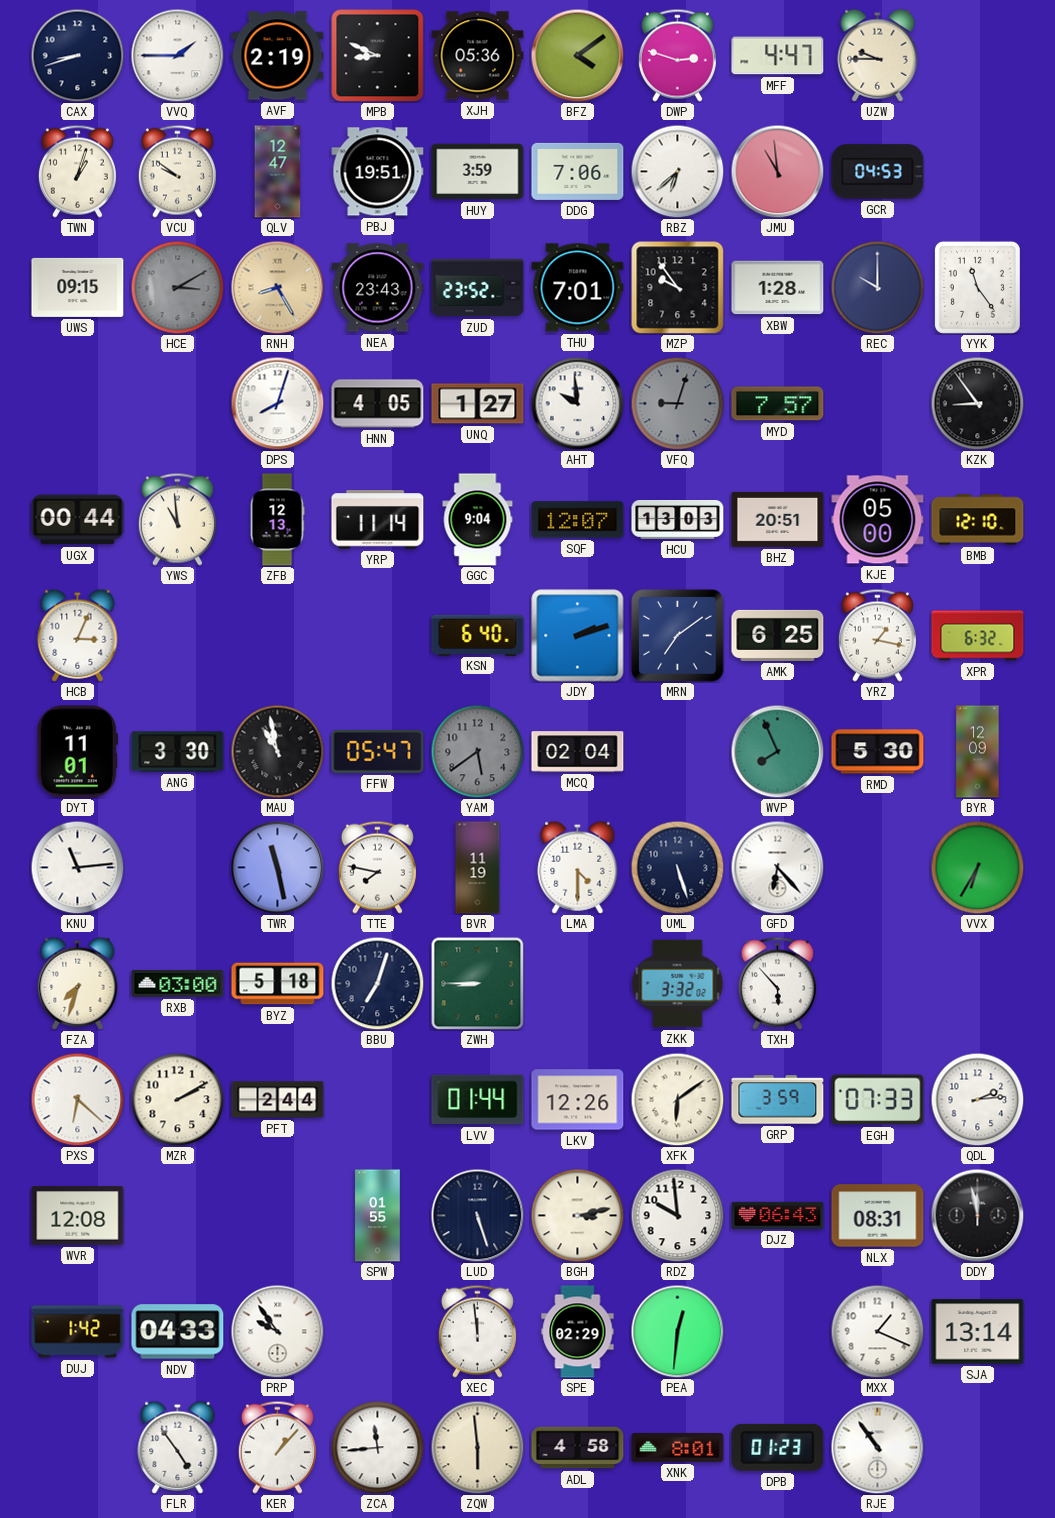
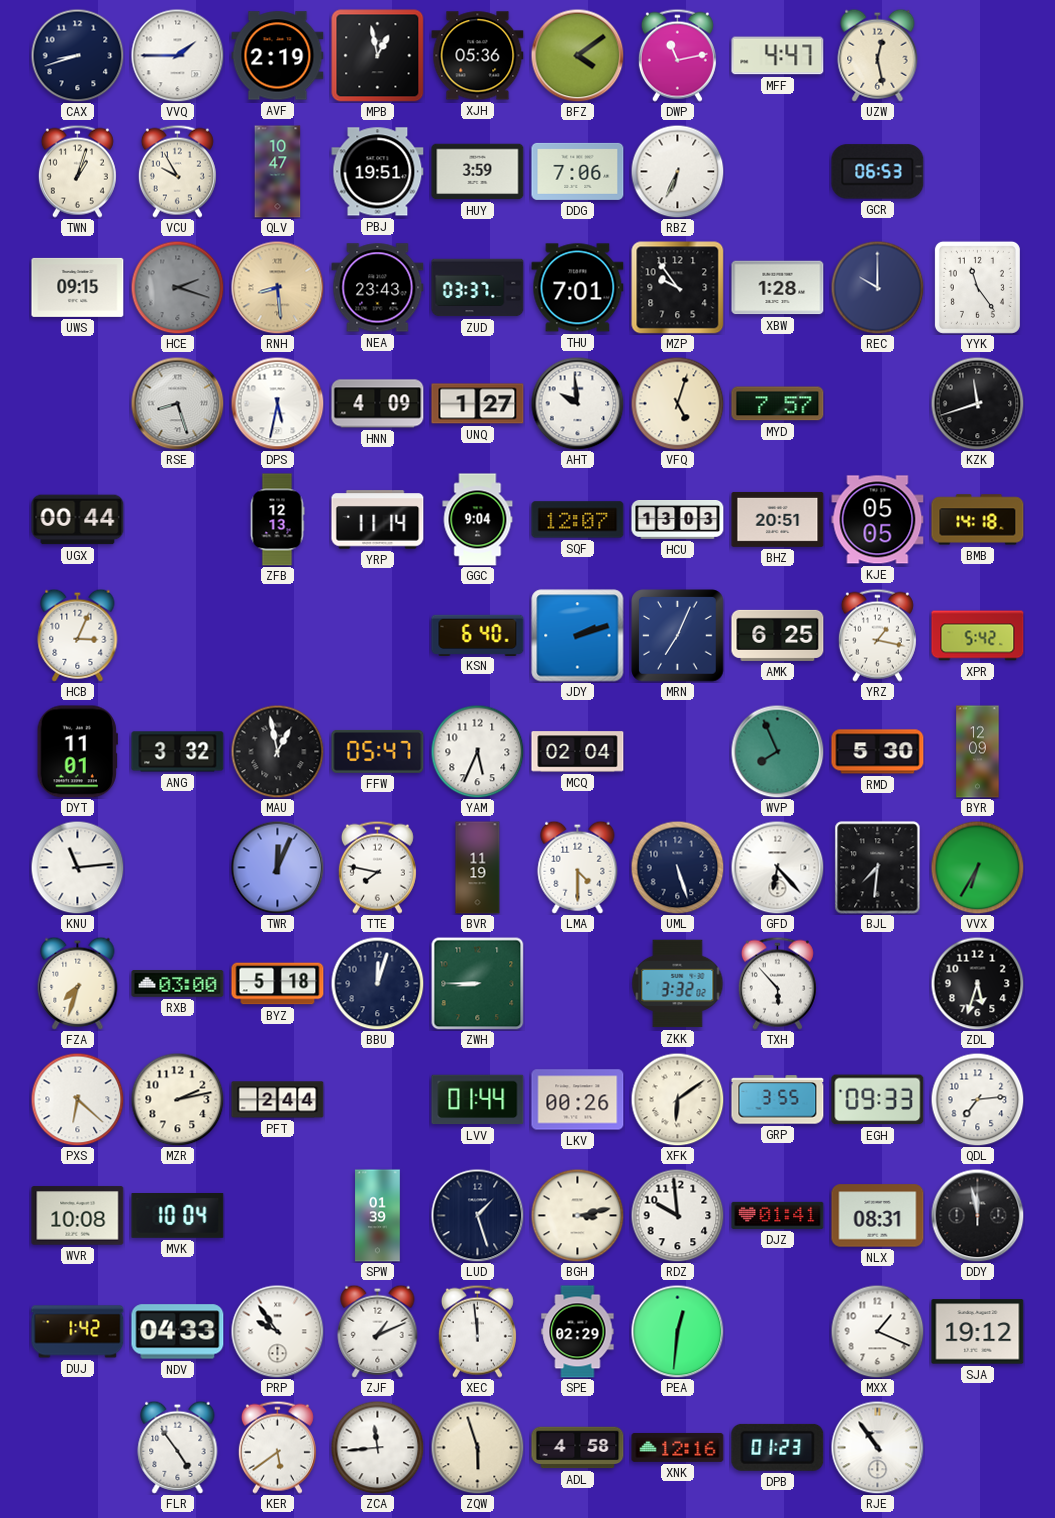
MPB: 8:49 -> 12:58 (378, 56)
DWP: 2:48 -> 11:13 (677, 55)
UZW: 9:45 -> 12:28 (878, 55)
VCU: 9:51 -> 9:55 (177, 171)
QLV: 12:47 -> 10:47 (278, 172)
RBZ: 6:38 -> 6:34 (677, 171)
JMU: 10:59 -> none (777, 171)
GCR: 04:53 -> 06:53 (878, 172)
HCE: 3:10 -> 2:18 (177, 287)
RNH: 8:25 -> 8:29 (277, 287)
ZUD: 23:52 -> 03:37 (478, 288)
RSE: none -> 8:27 (177, 403)
DPS: 8:03 -> 5:32 (277, 403)
HNN: 4:05 -> 4:09 (378, 404)
VFQ: 9:03 -> 5:03 (677, 403)
VFQ dial: grey -> cream (677, 403)
KZK: 8:54 -> 11:42 (977, 403)
YWS: 10:59 -> none (177, 519)
KJE: 05:00 -> 05:05 (878, 520)
BMB: 12:10 -> 14:18 (978, 520)
MRN: 7:09 -> 7:04 (678, 636)
XPR: 6:32 -> 5:42 (978, 636)
ANG: 3:30 -> 3:32 (178, 752)
MAU: 10:58 -> 12:58 (277, 751)
YAM: 5:39 -> 5:34 (477, 751)
YAM dial: grey -> white (477, 751)
TWR: 11:28 -> 12:04 (277, 867)
BJL: none -> 7:31 (878, 868)
BBU: 7:03 -> 12:03 (377, 983)
ZDL: none -> 5:33 (977, 983)
MZR: 2:10 -> 2:13 (177, 1099)
LKV: 12:26 -> 00:26 (578, 1100)
GRP: 3:59 -> 3:55 (778, 1100)
EGH: 07:33 -> 09:33 (878, 1100)
QDL: 2:14 -> 7:14 (977, 1099)
WVR: 12:08 -> 10:08 (78, 1216)
MVK: none -> 10:04 (178, 1216)
SPW: 01:55 -> 01:39 (378, 1216)
LUD: 5:27 -> 1:27 (477, 1215)
DJZ: 06:43 -> 01:41 (778, 1215)
ZJF: none -> 1:11 (378, 1331)
SJA: 13:14 -> 19:12 (978, 1332)
KER: 1:07 -> 5:39 (277, 1447)
ZQW: 5:59 -> 5:57 (477, 1447)
XNK: 8:01 -> 12:16 (678, 1447)
